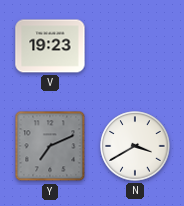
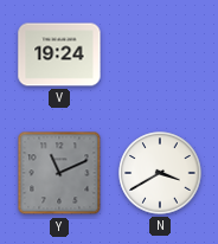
V: 19:23 -> 19:24 (59, 54)
Y: 7:11 -> 11:11 (59, 173)
